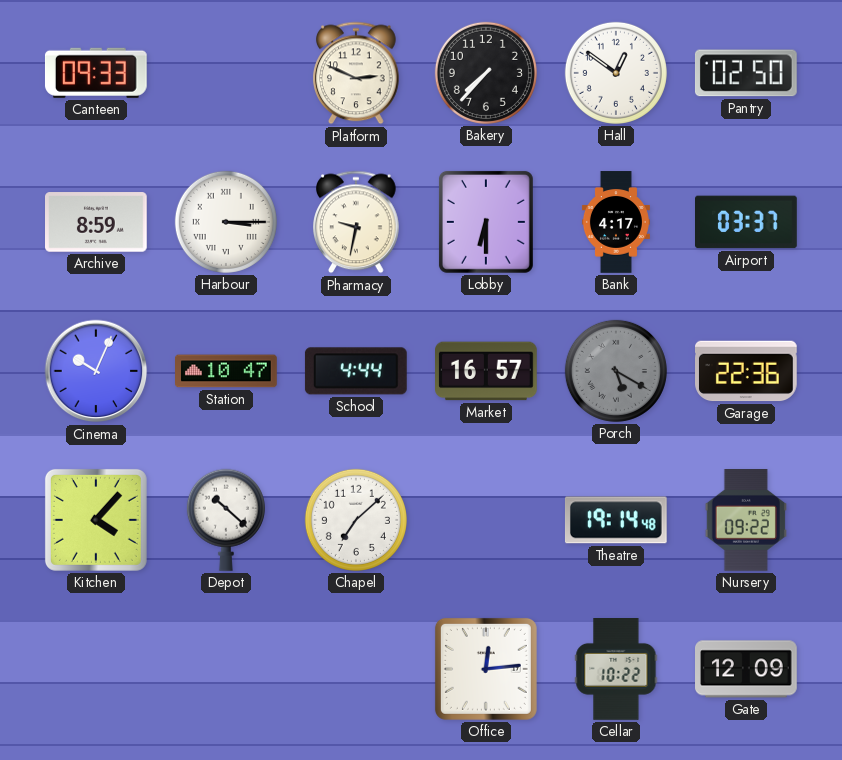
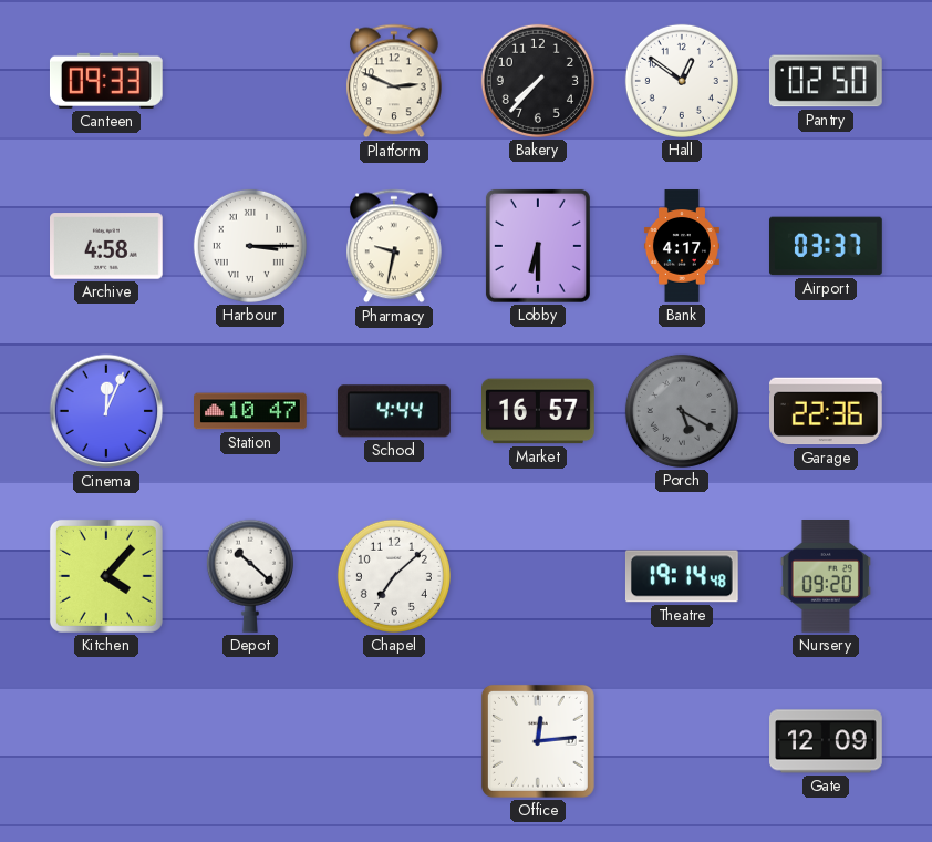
Archive: 8:59 -> 4:58 (107, 246)
Cinema: 10:04 -> 12:04 (106, 411)
Nursery: 09:22 -> 09:20 (826, 577)
Cellar: 10:22 -> none (616, 670)
